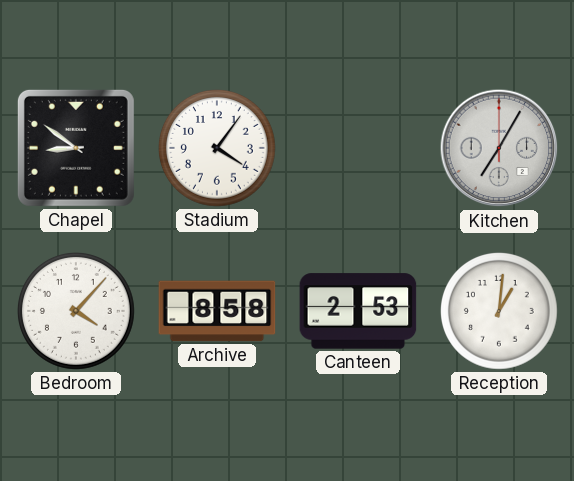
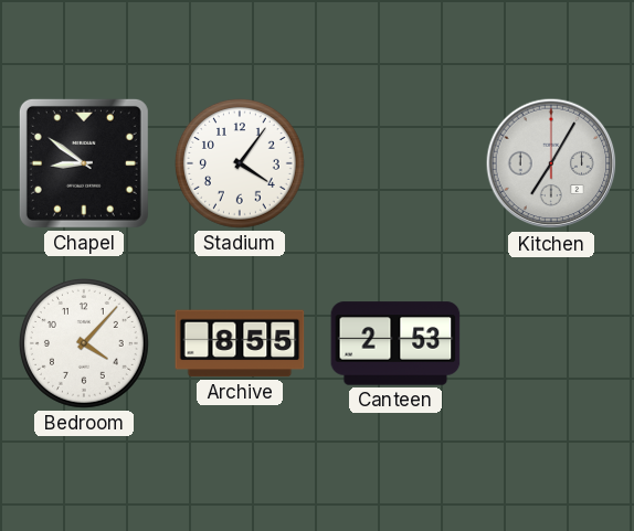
Archive: 8:58 -> 8:55 (240, 343)
Reception: 1:01 -> none (500, 312)
